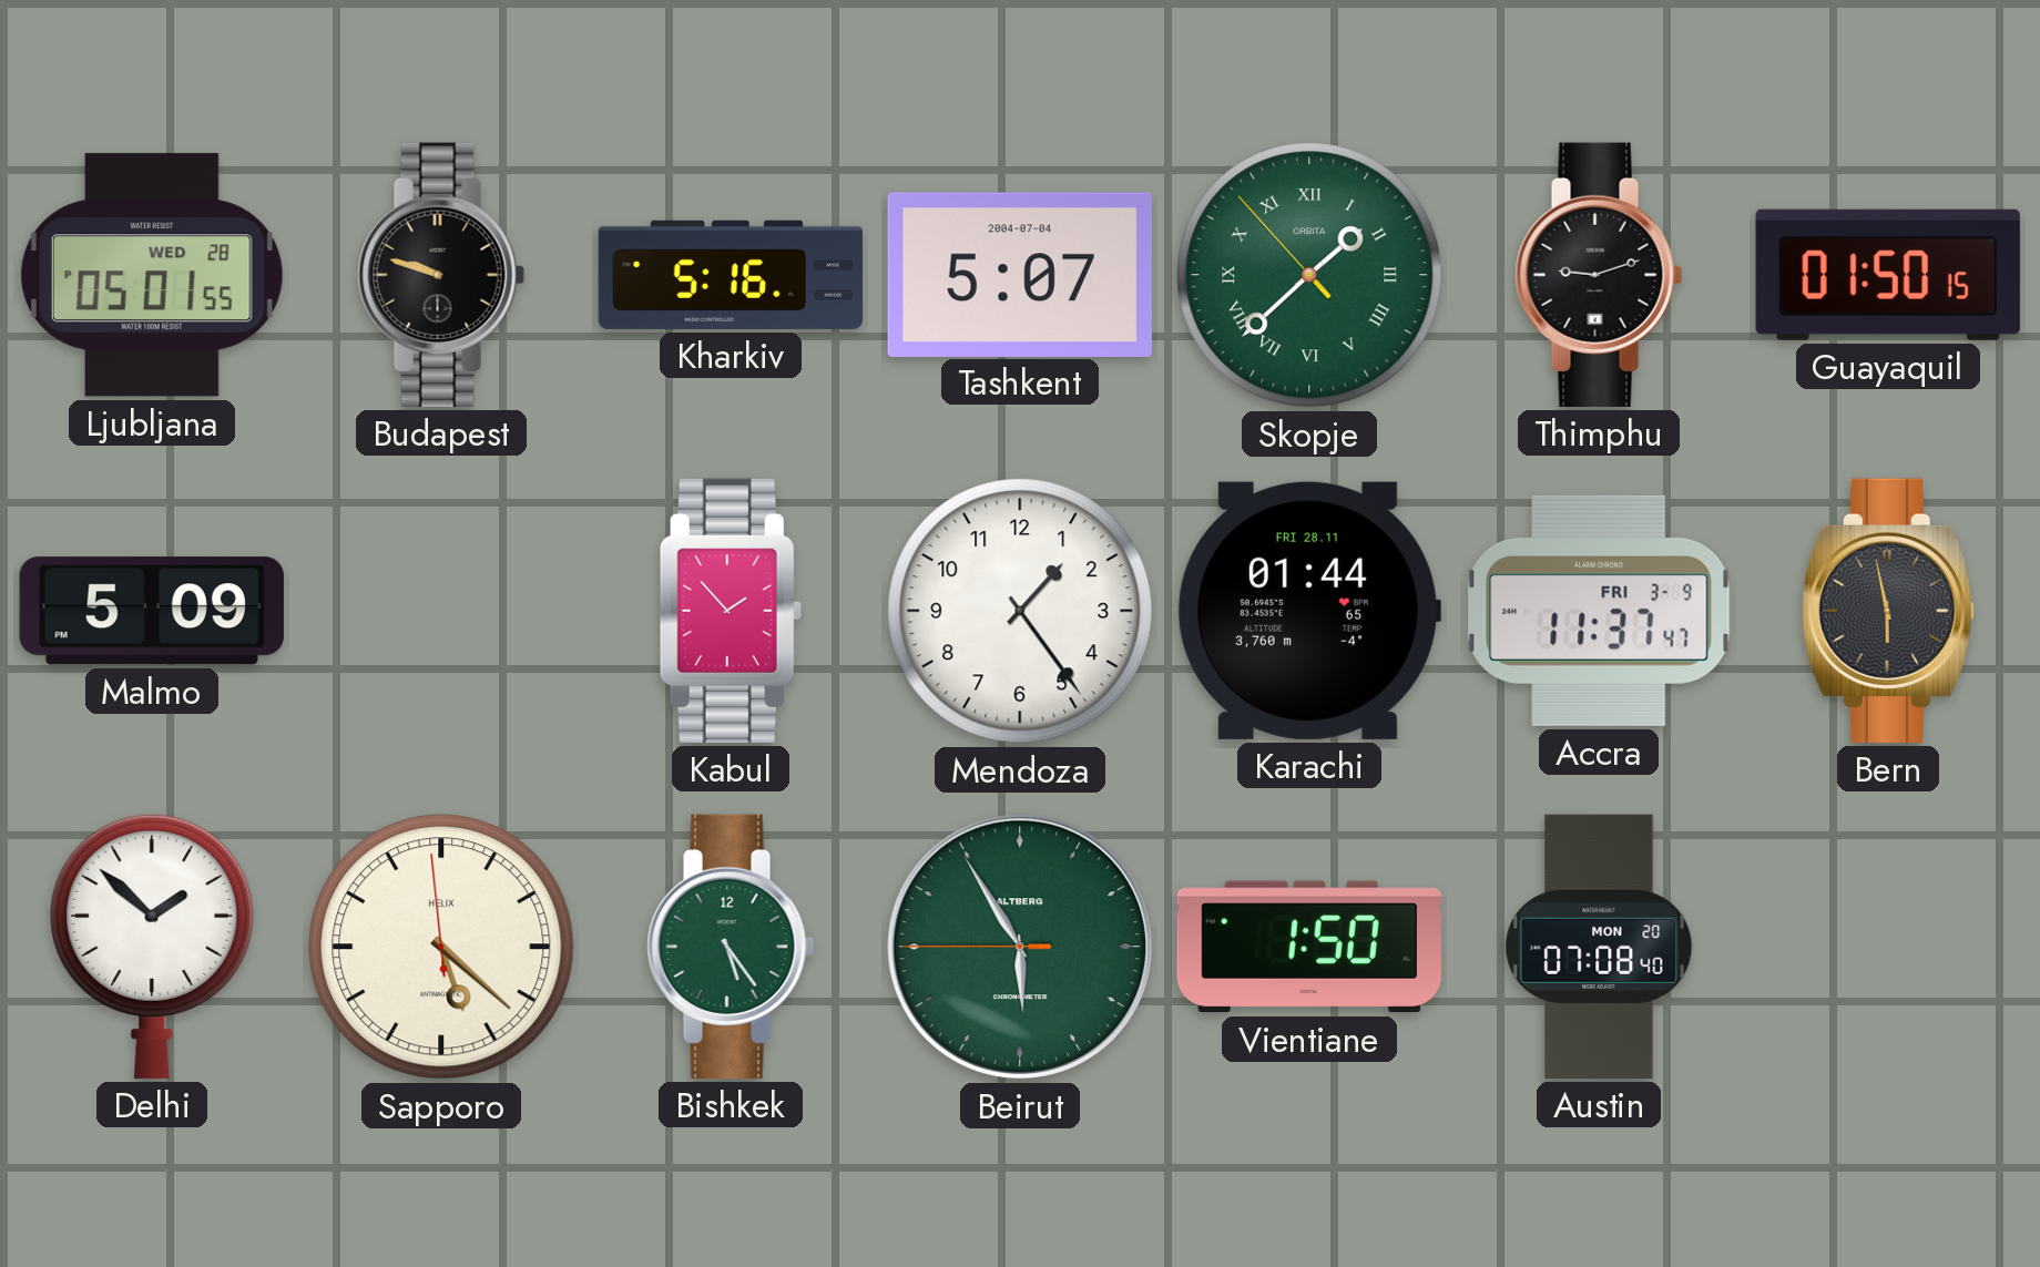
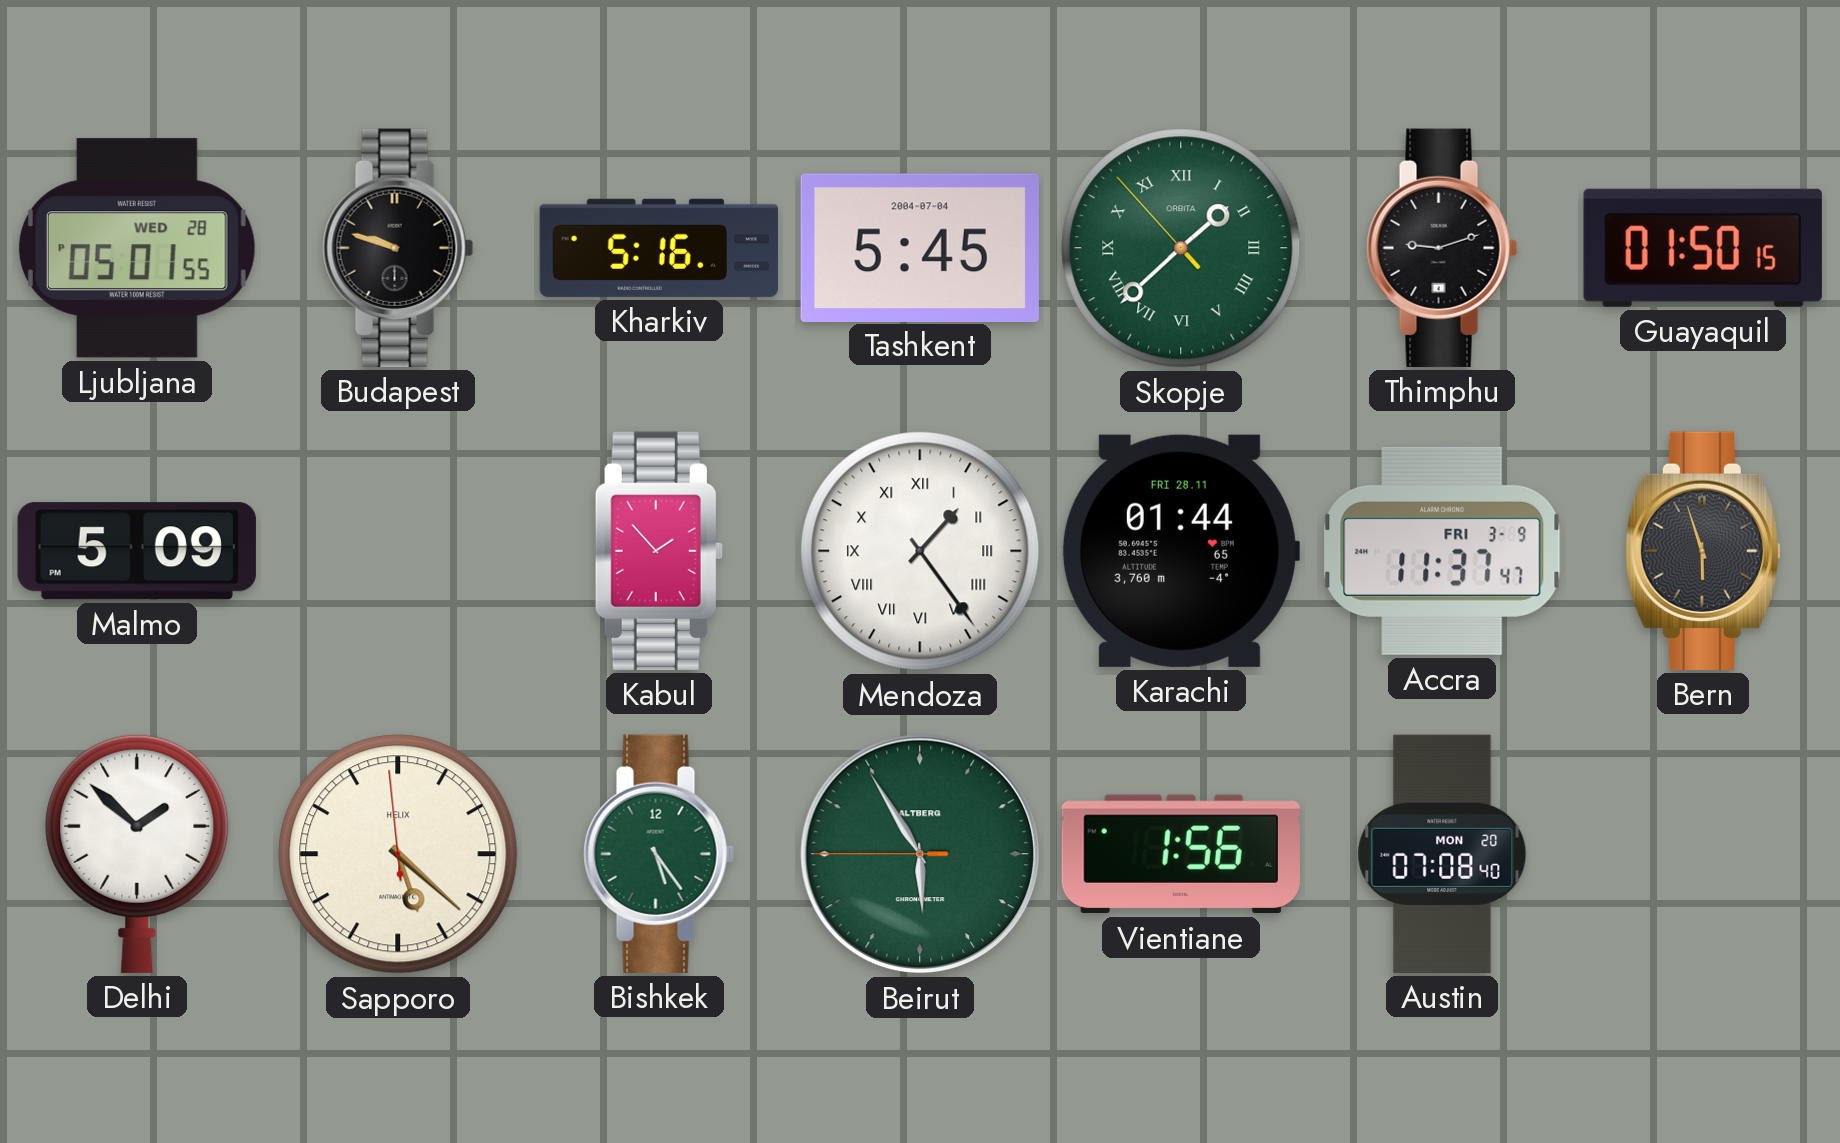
Tashkent: 5:07 -> 5:45 (920, 247)
Mendoza numerals: Arabic -> Roman (920, 551)
Bern: 5:58 -> 5:57 (1703, 551)
Vientiane: 1:50 -> 1:56 (1181, 854)
